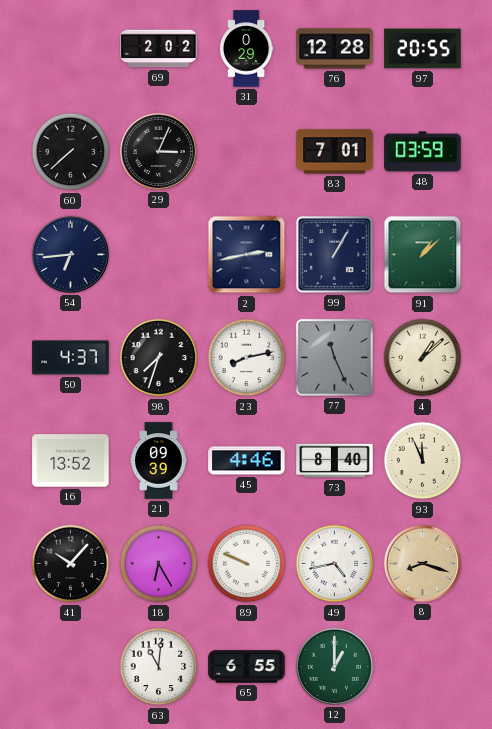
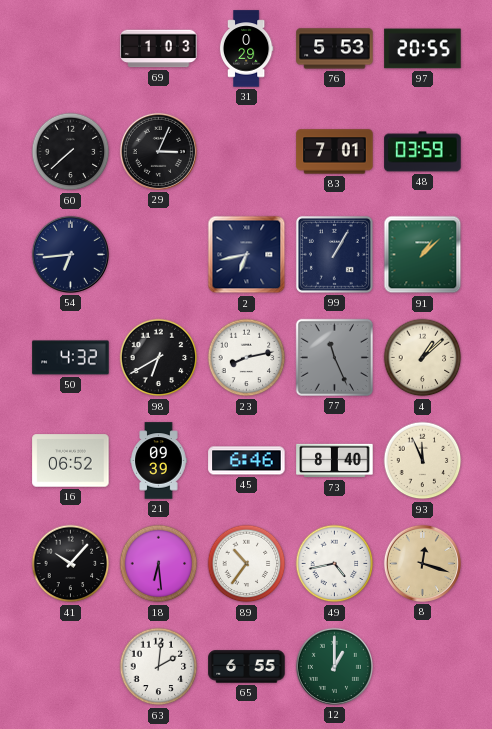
69: 2:02 -> 1:03 (159, 49)
76: 12:28 -> 5:53 (335, 49)
2: 2:43 -> 6:43 (247, 255)
50: 4:37 -> 4:32 (71, 358)
98: 7:33 -> 6:40 (159, 358)
16: 13:52 -> 06:52 (71, 461)
45: 4:46 -> 6:46 (247, 461)
18: 6:25 -> 6:29 (159, 564)
89: 9:49 -> 10:36 (247, 564)
8: 8:18 -> 12:18 (422, 563)
63: 11:01 -> 2:01 (159, 667)
